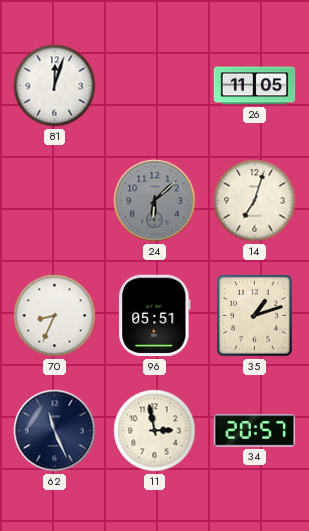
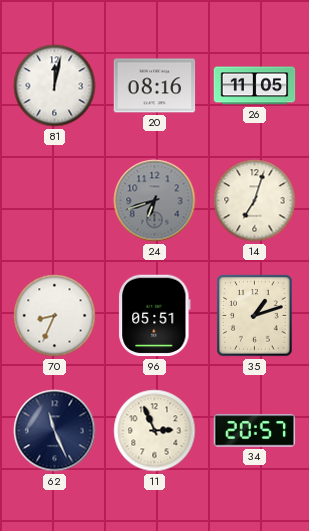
81: 12:03 -> 12:02 (55, 86)
20: none -> 08:16 (155, 86)
24: 6:08 -> 6:42 (155, 201)
11: 2:58 -> 2:56 (155, 431)
